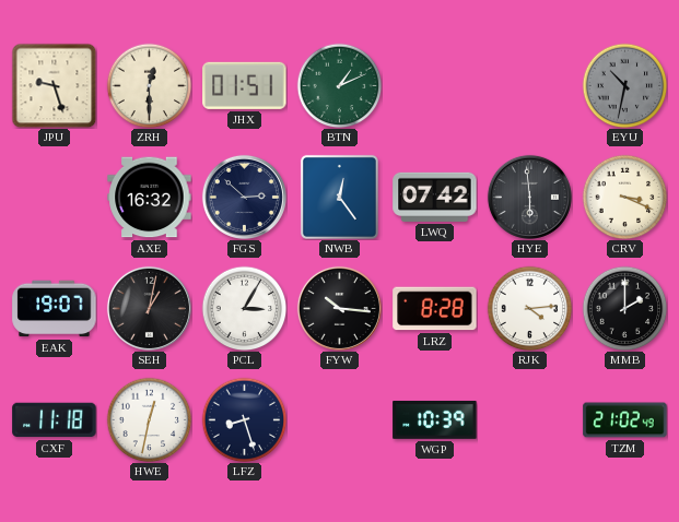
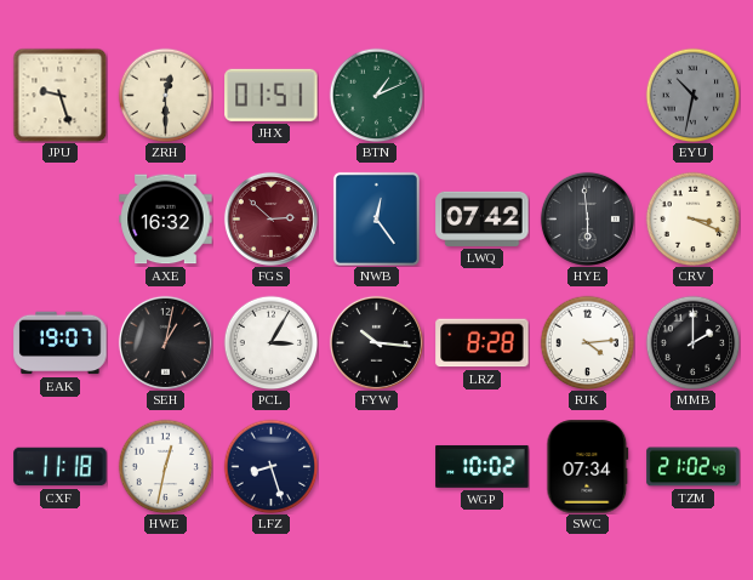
FGS dial: navy -> burgundy (270, 218)
WGP: 10:39 -> 10:02 (483, 466)
SWC: none -> 07:34 (588, 467)
